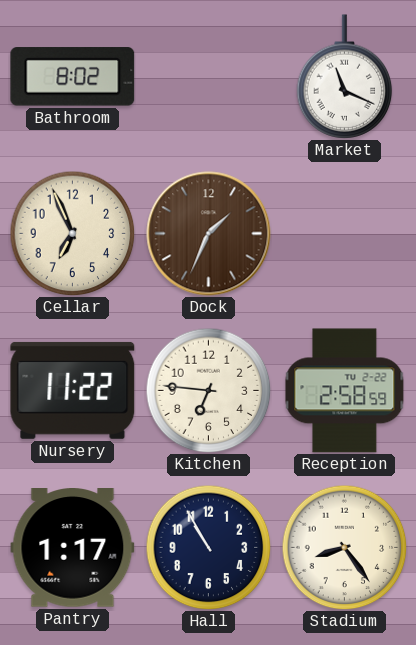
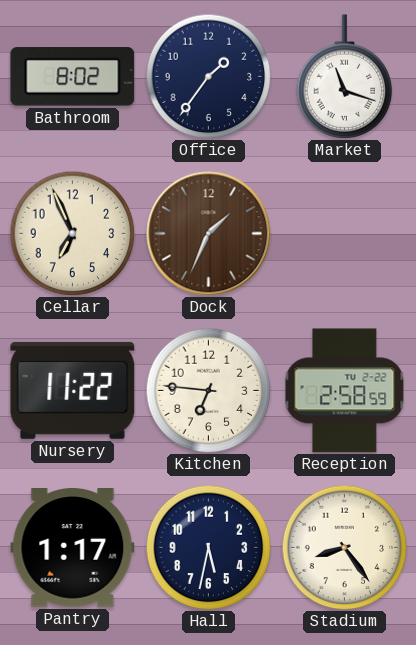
Office: none -> 1:36 (208, 76)
Market: 11:19 -> 11:18 (345, 77)
Hall: 10:55 -> 5:32 (208, 547)
